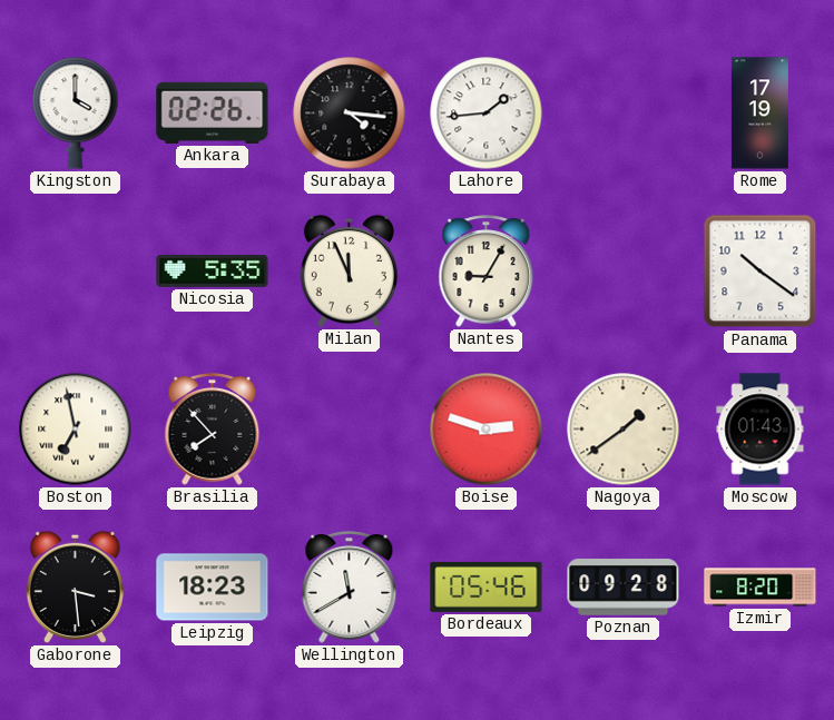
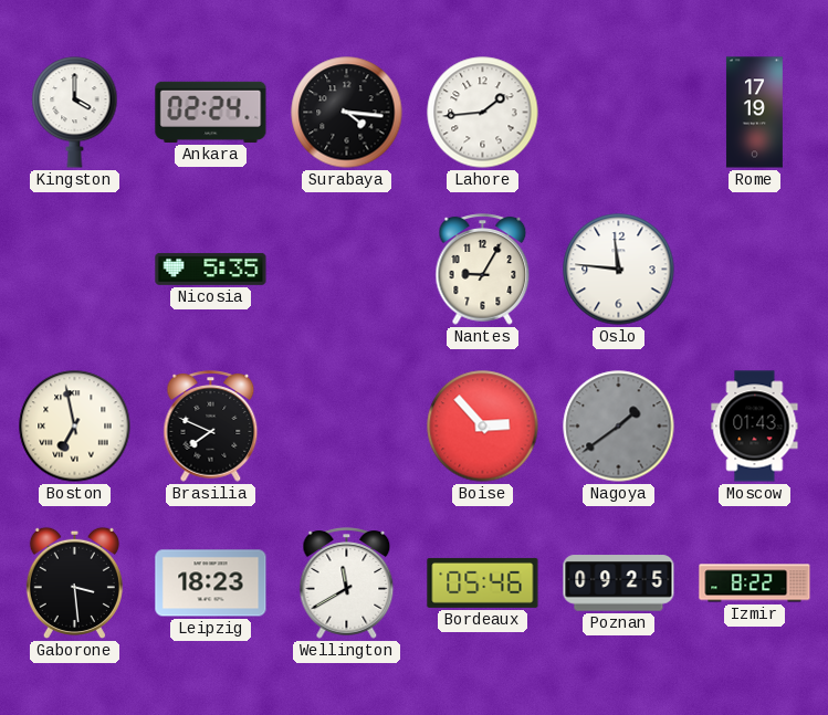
Ankara: 02:26 -> 02:24 (211, 112)
Milan: 11:56 -> none (349, 270)
Oslo: none -> 11:46 (619, 270)
Panama: 10:21 -> none (761, 272)
Brasilia: 7:53 -> 7:49 (211, 427)
Boise: 2:48 -> 2:53 (483, 427)
Nagoya dial: cream -> grey (619, 427)
Poznan: 09:28 -> 09:25 (619, 583)
Izmir: 8:20 -> 8:22 (755, 583)
